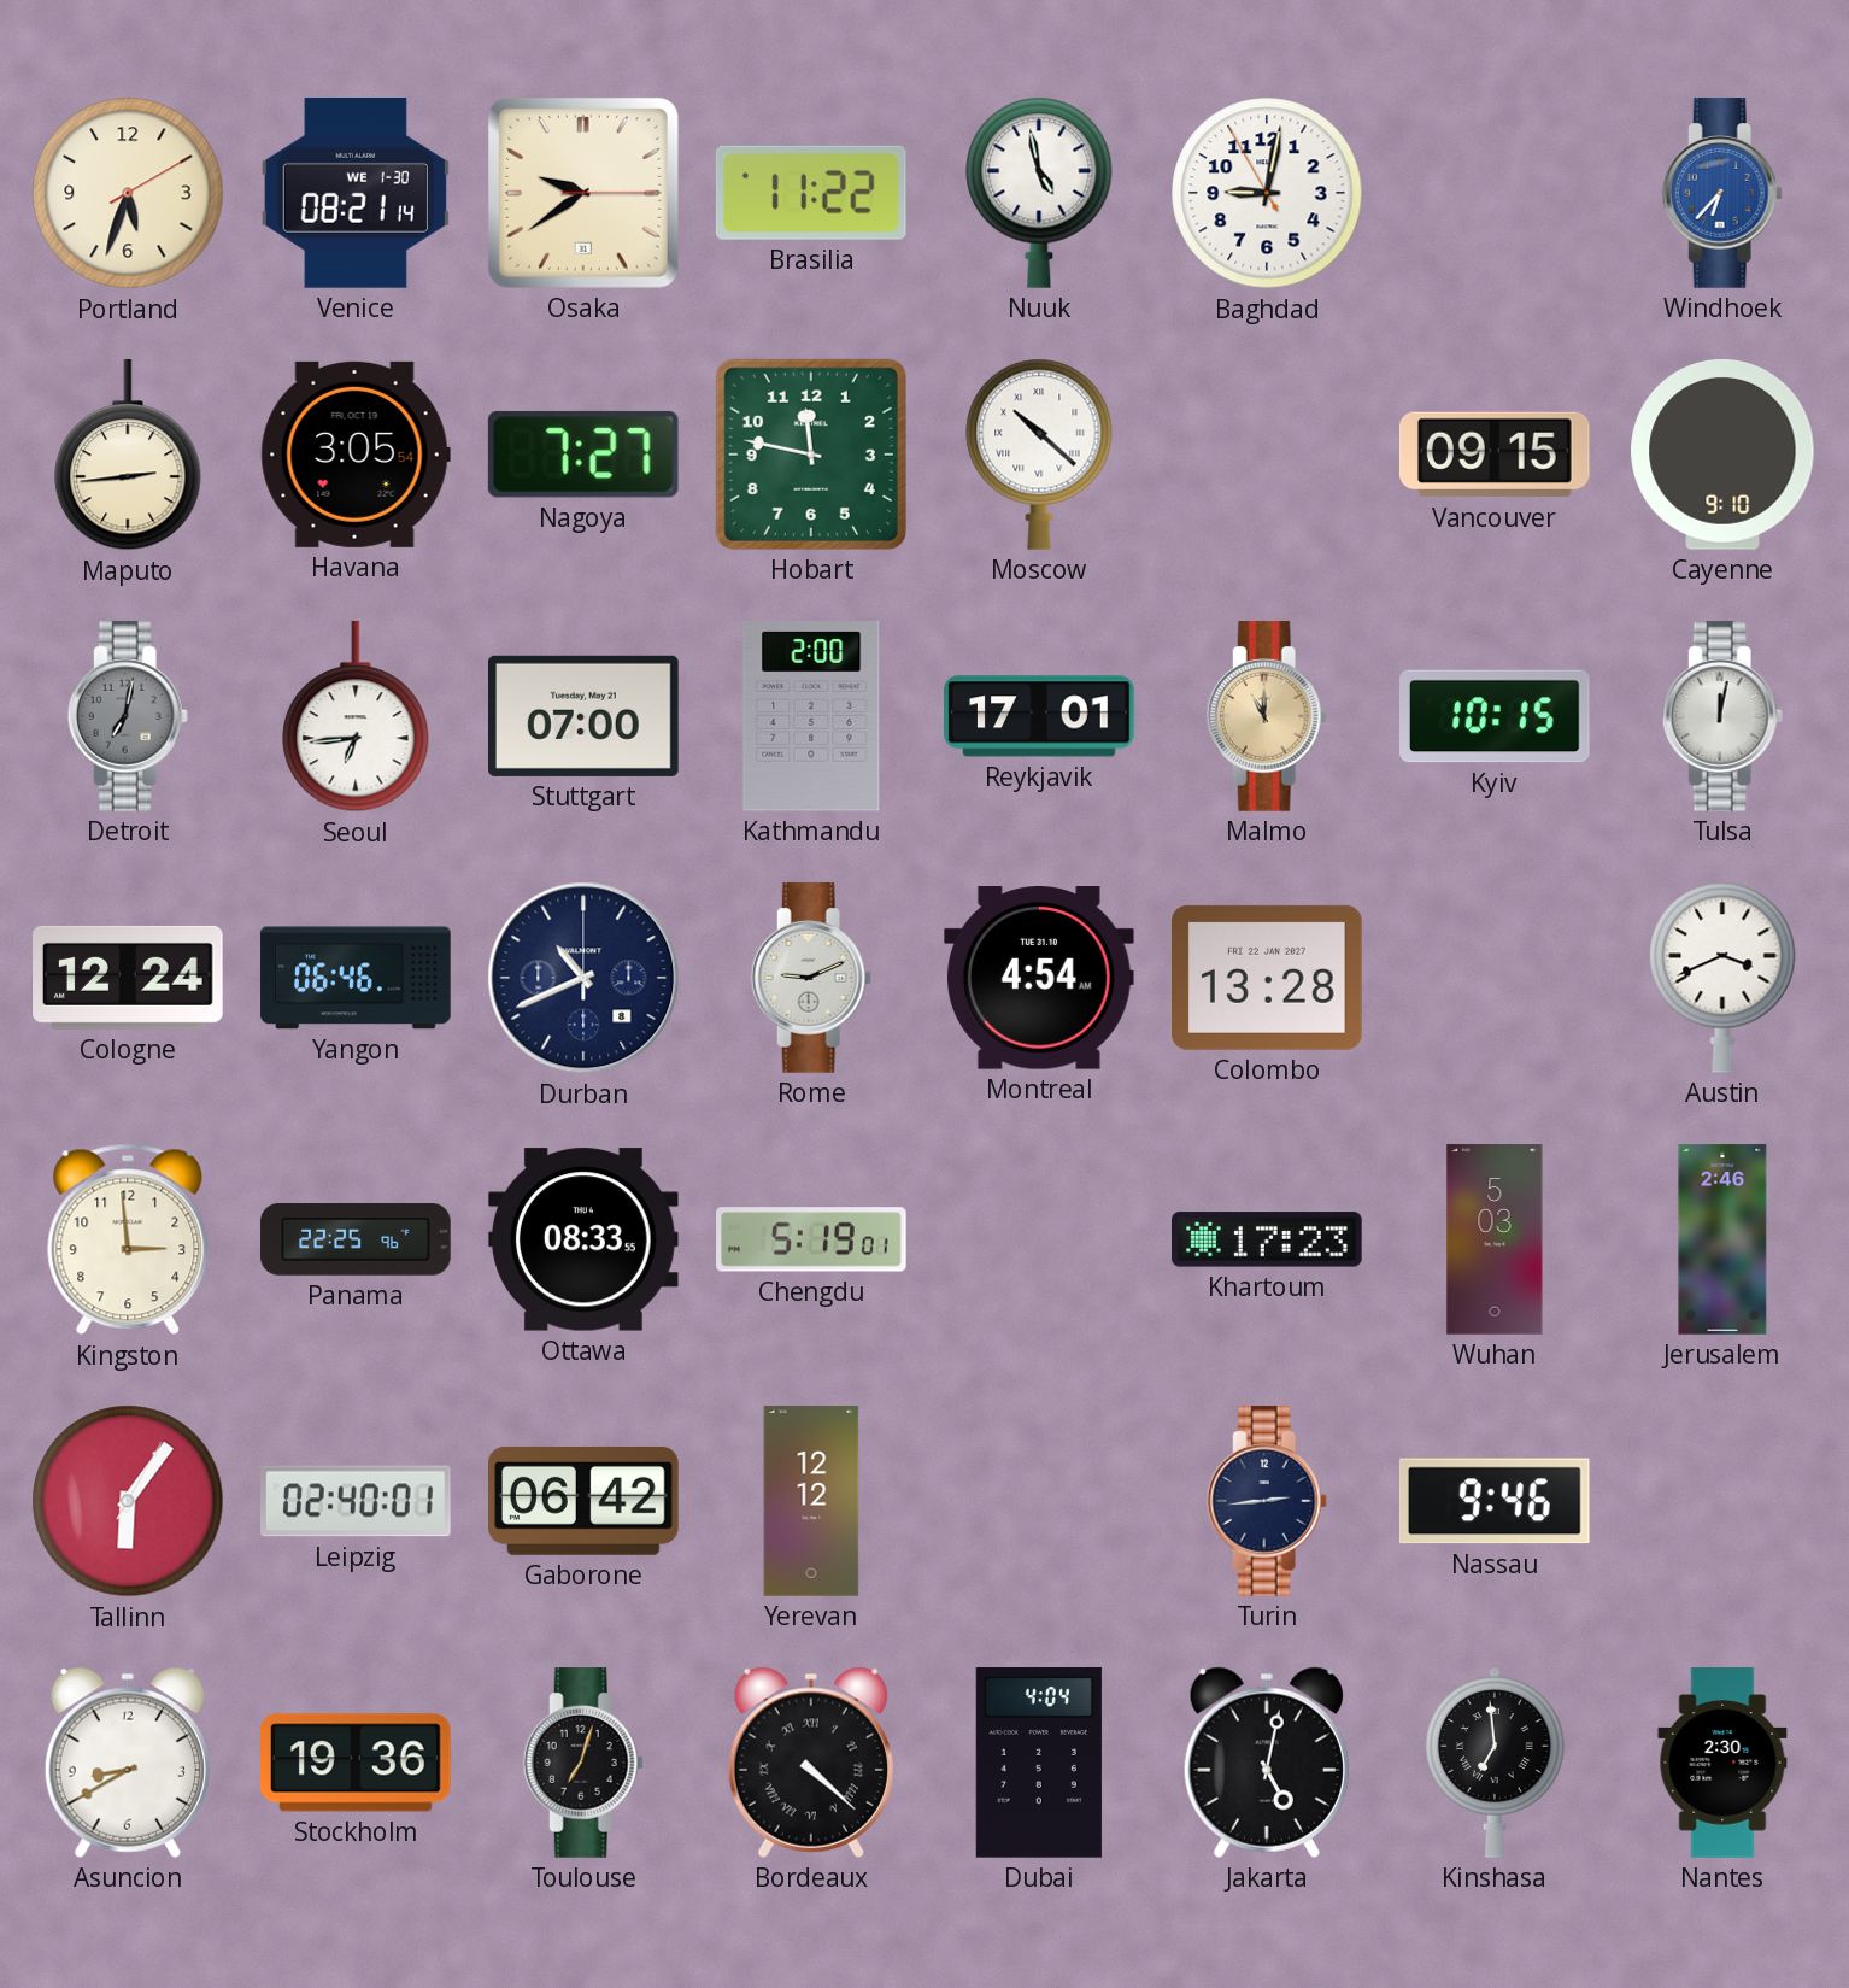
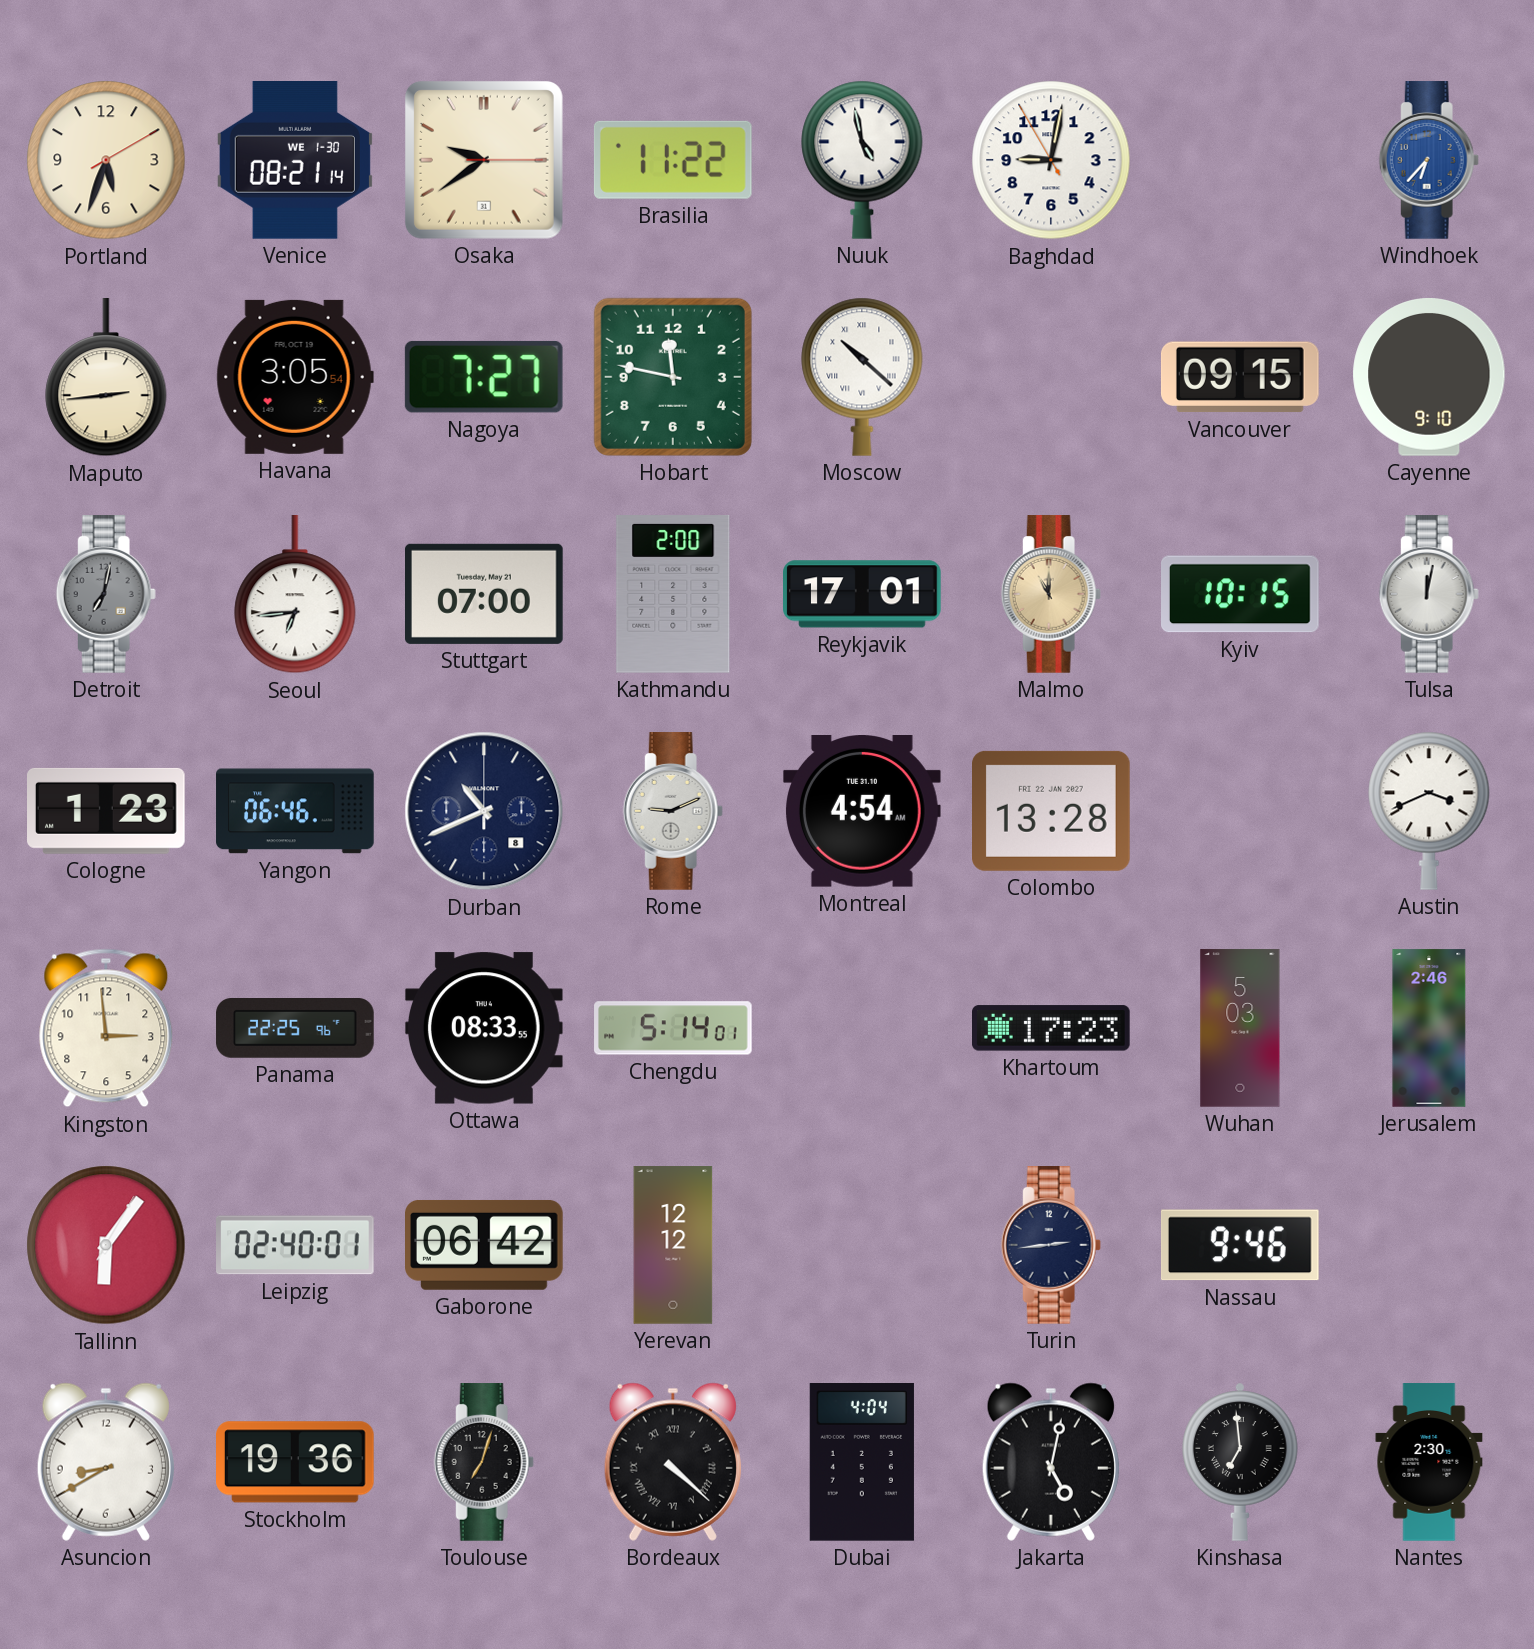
Cologne: 12:24 -> 1:23 (107, 811)
Chengdu: 5:19 -> 5:14 (673, 1028)
